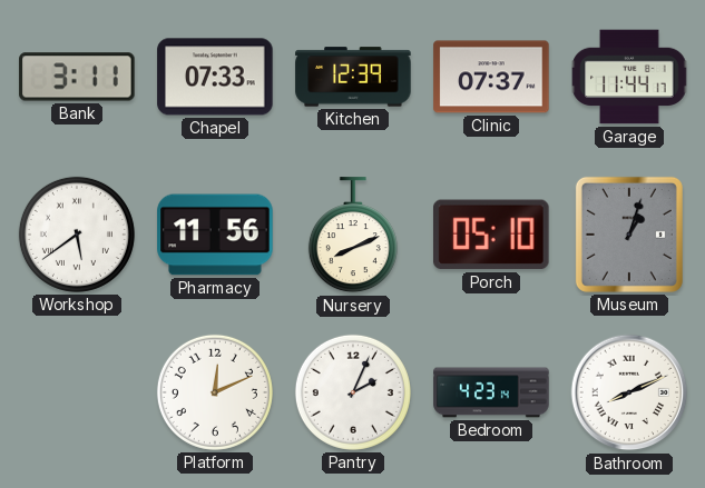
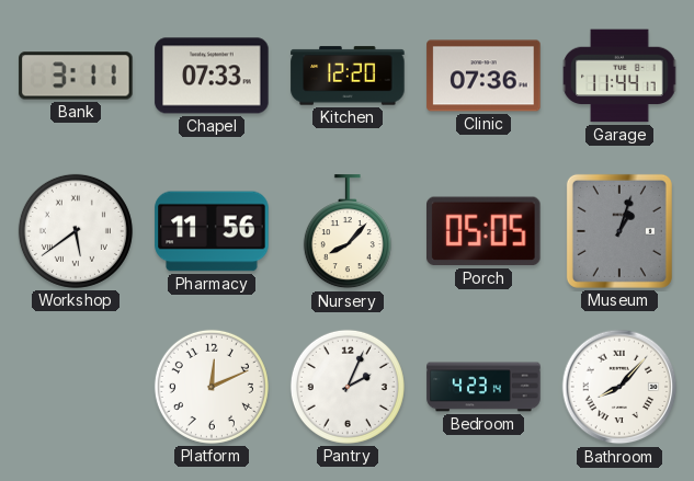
Kitchen: 12:39 -> 12:20 (348, 76)
Clinic: 07:37 -> 07:36 (483, 76)
Nursery: 8:11 -> 8:07 (348, 232)
Porch: 05:10 -> 05:05 (485, 231)
Bathroom: 8:11 -> 8:07 (619, 387)
